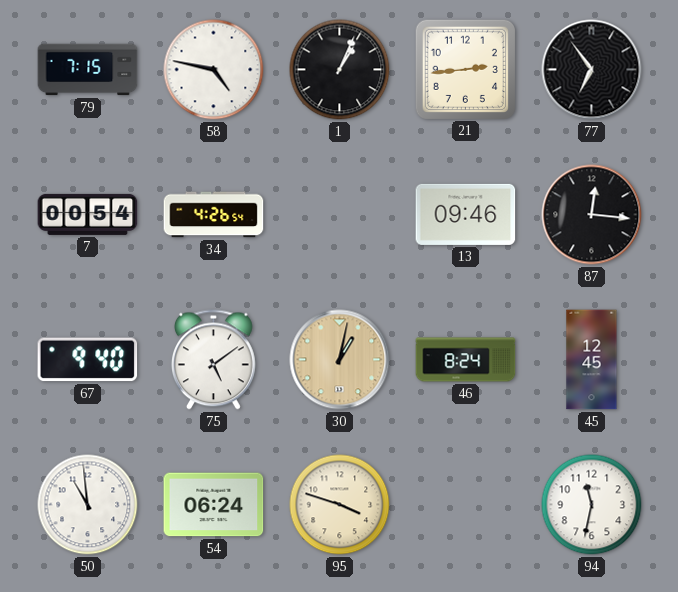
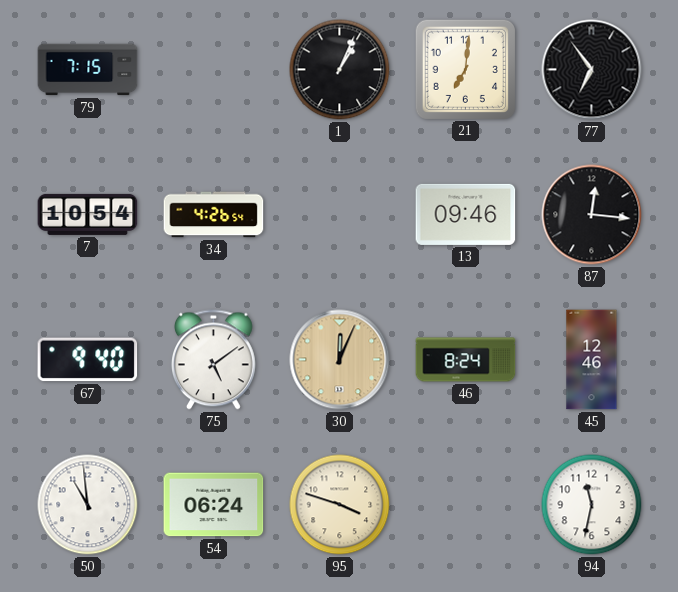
58: 4:47 -> none (214, 70)
21: 2:44 -> 7:01 (465, 69)
7: 00:54 -> 10:54 (88, 214)
30: 1:02 -> 12:04 (340, 360)
45: 12:45 -> 12:46 (592, 360)
